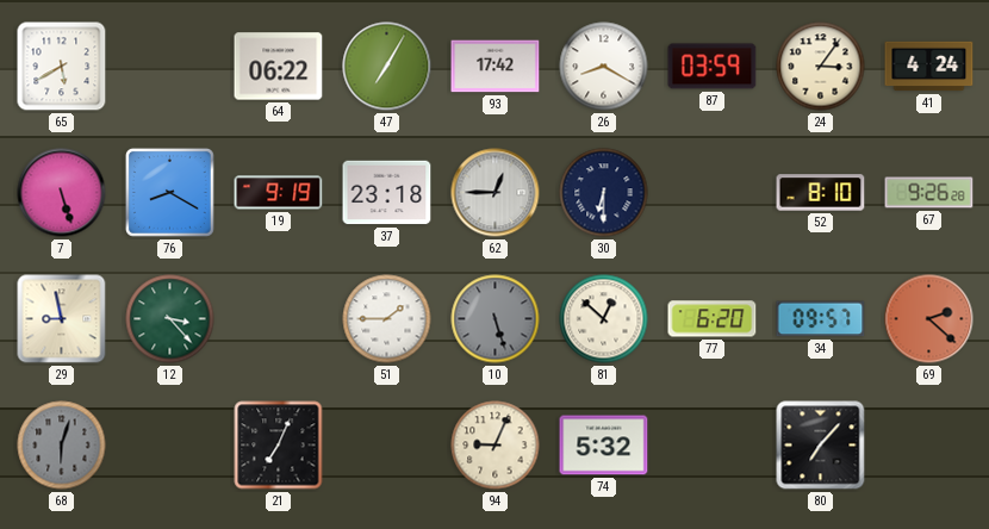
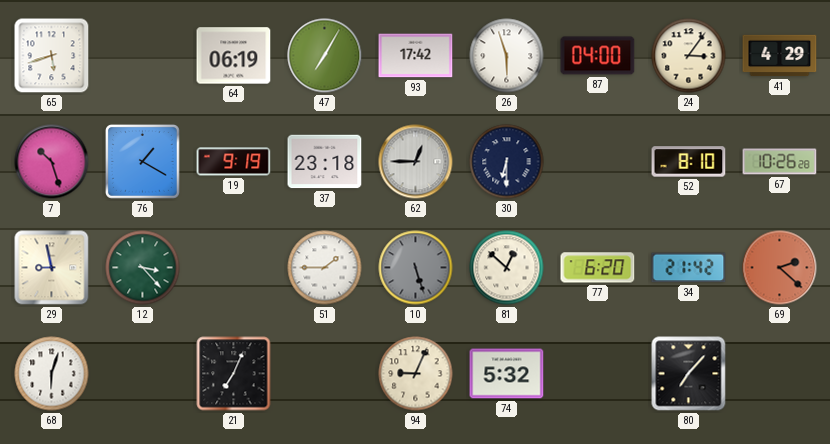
65: 5:40 -> 5:42 (52, 56)
64: 06:22 -> 06:19 (234, 56)
26: 8:20 -> 5:57 (507, 56)
87: 03:59 -> 04:00 (598, 56)
41: 4:24 -> 4:29 (780, 56)
7: 5:27 -> 10:27 (52, 162)
76: 8:20 -> 1:20 (142, 161)
67: 9:26 -> 10:26 (780, 162)
34: 09:57 -> 21:42 (689, 268)
68 dial: grey -> white (52, 374)
